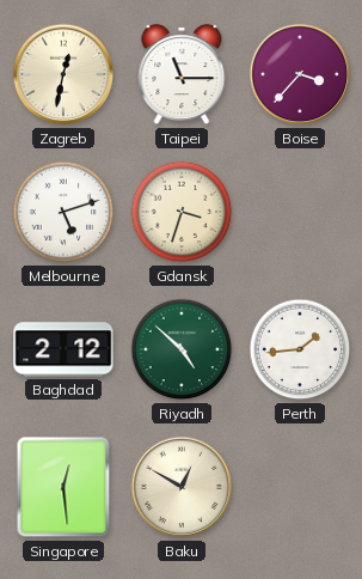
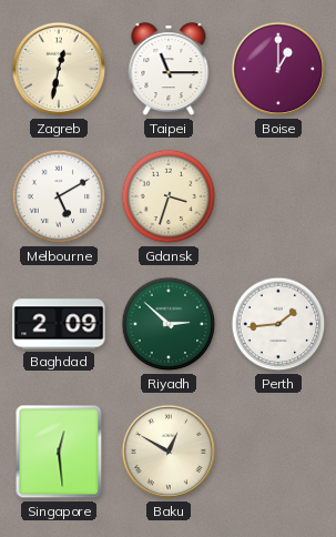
Boise: 3:37 -> 1:00 (278, 69)
Melbourne: 5:12 -> 5:10 (59, 196)
Baghdad: 2:12 -> 2:09 (59, 324)
Riyadh: 4:52 -> 2:52 (169, 324)
